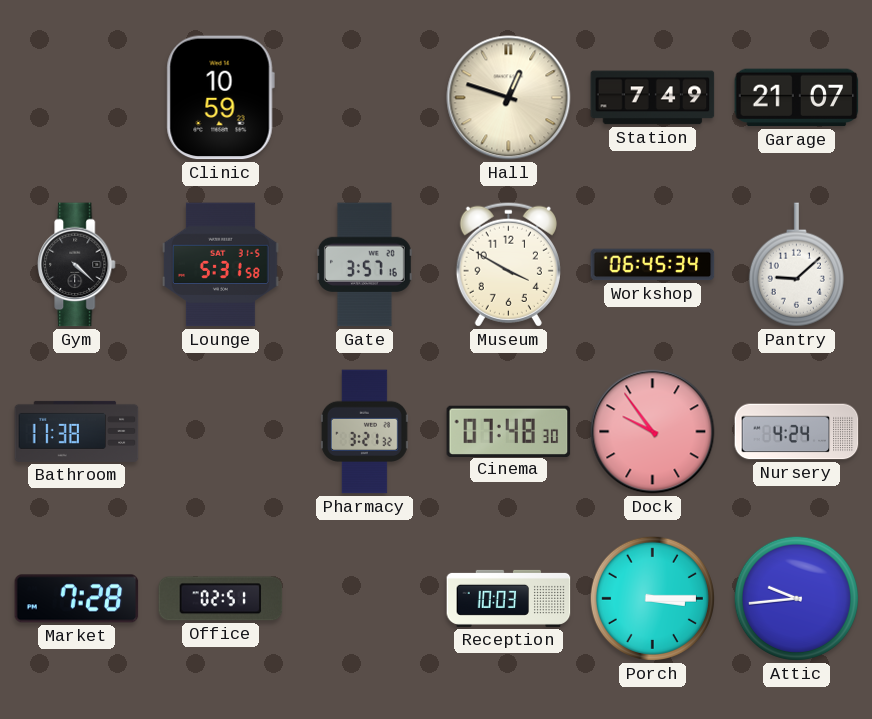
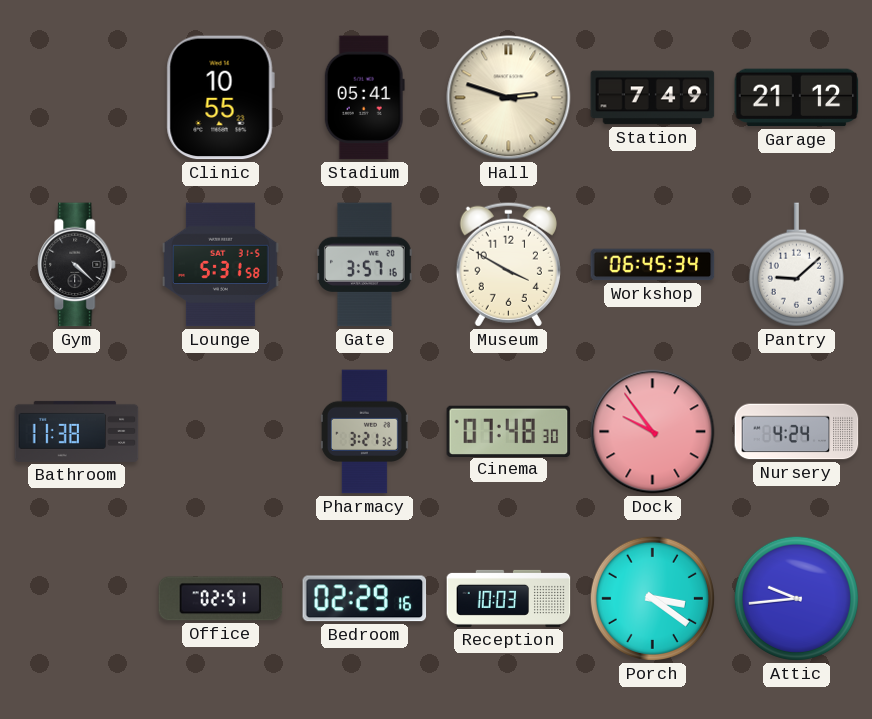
Clinic: 10:59 -> 10:55 (220, 98)
Stadium: none -> 05:41 (364, 98)
Hall: 12:48 -> 2:48 (509, 98)
Garage: 21:07 -> 21:12 (797, 98)
Market: 7:28 -> none (77, 599)
Bedroom: none -> 02:29 (365, 599)
Porch: 3:15 -> 3:21 (652, 598)
